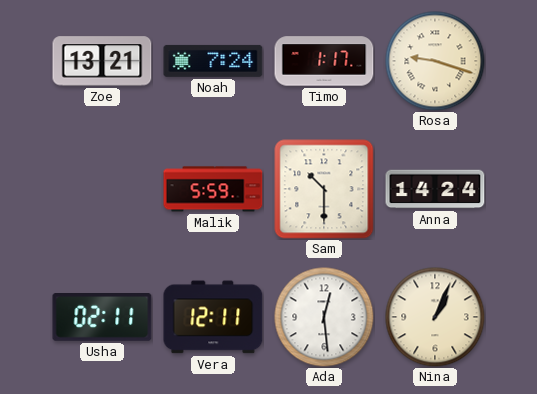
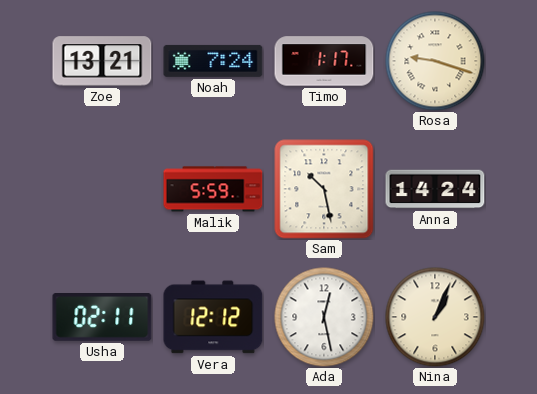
Sam: 10:30 -> 10:28 (324, 189)
Vera: 12:11 -> 12:12 (213, 317)
Ada: 12:29 -> 12:28 (324, 317)
